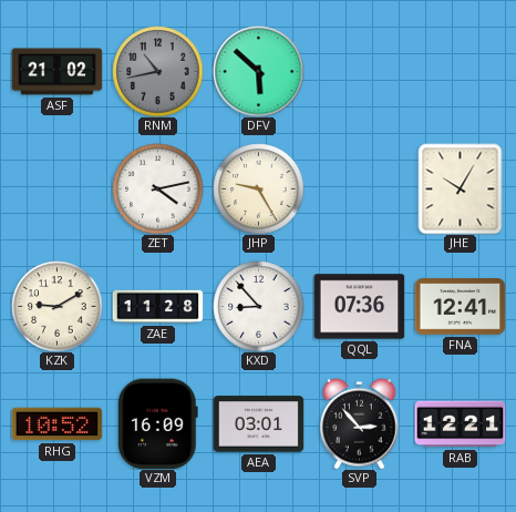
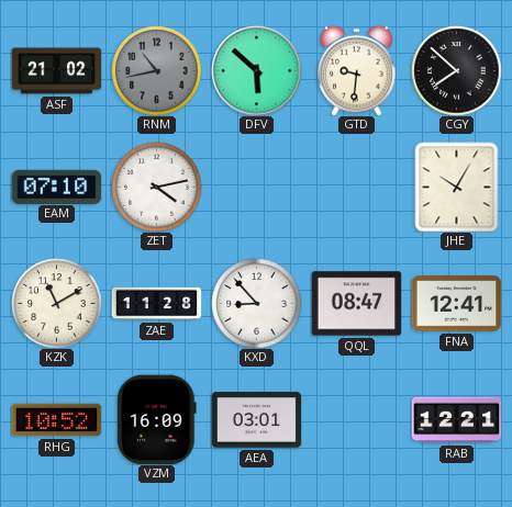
GTD: none -> 9:31 (357, 70)
CGY: none -> 7:52 (456, 70)
EAM: none -> 07:10 (56, 187)
JHP: 9:25 -> none (258, 188)
KZK: 9:10 -> 11:10 (56, 303)
QQL: 07:36 -> 08:47 (356, 304)
SVP: 2:53 -> none (360, 423)
